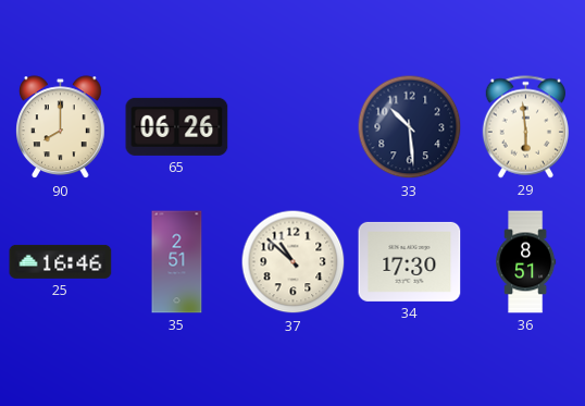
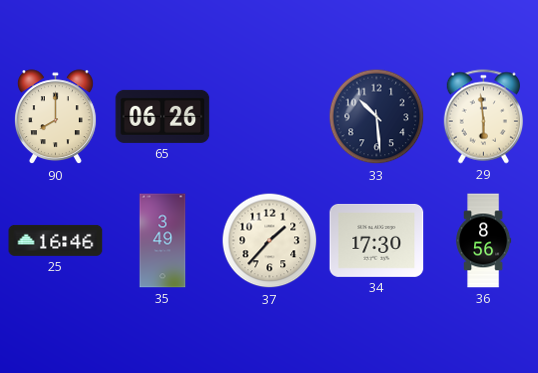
35: 2:51 -> 3:49 (163, 241)
37: 10:52 -> 1:37 (270, 241)
36: 8:51 -> 8:56 (484, 241)
